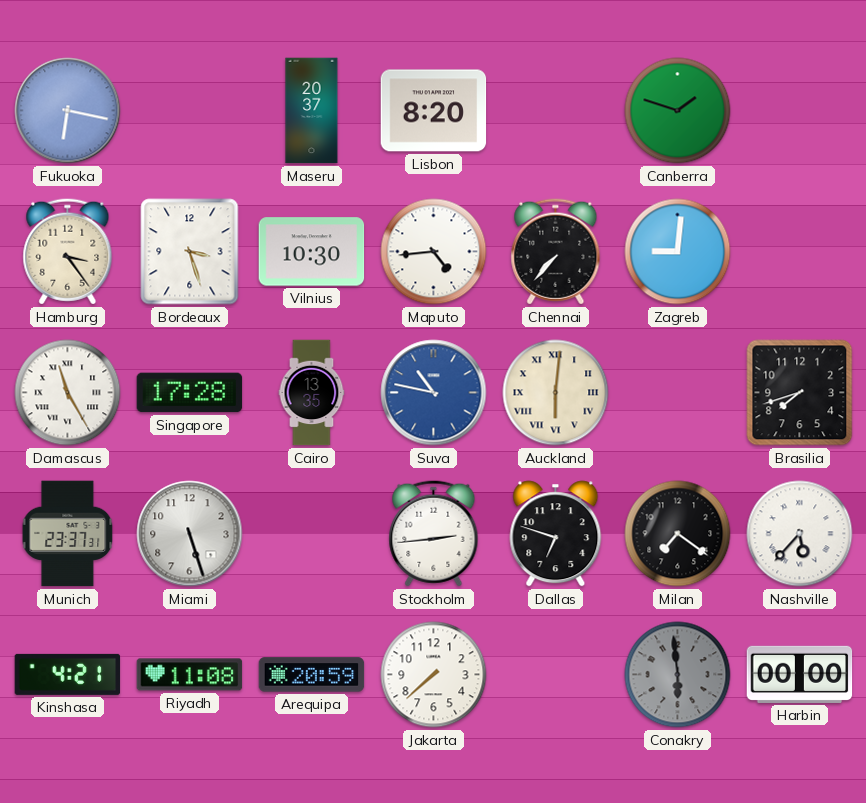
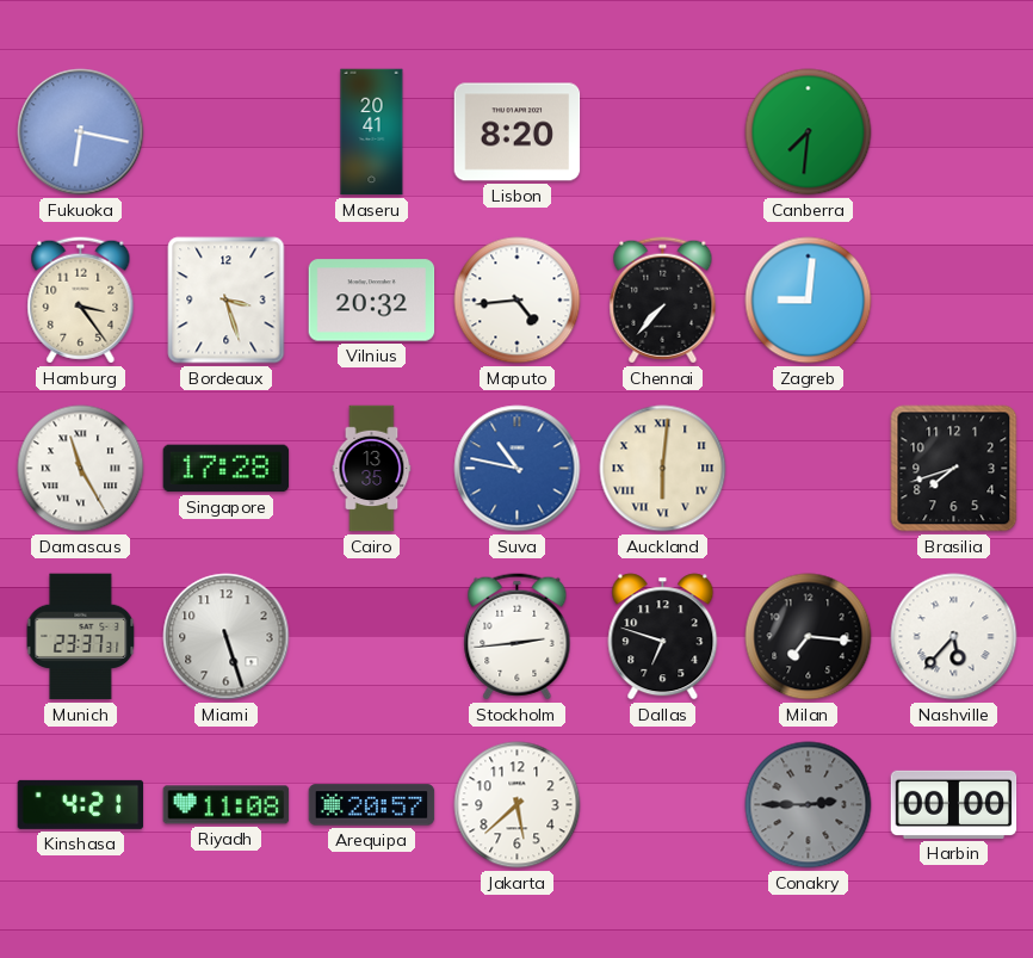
Maseru: 20:37 -> 20:41 (372, 132)
Canberra: 1:48 -> 7:31 (809, 132)
Vilnius: 10:30 -> 20:32 (372, 301)
Milan: 7:21 -> 7:16 (809, 637)
Arequipa: 20:59 -> 20:57 (372, 805)
Jakarta: 7:38 -> 5:38 (518, 805)
Conakry: 5:59 -> 2:45 (809, 805)
